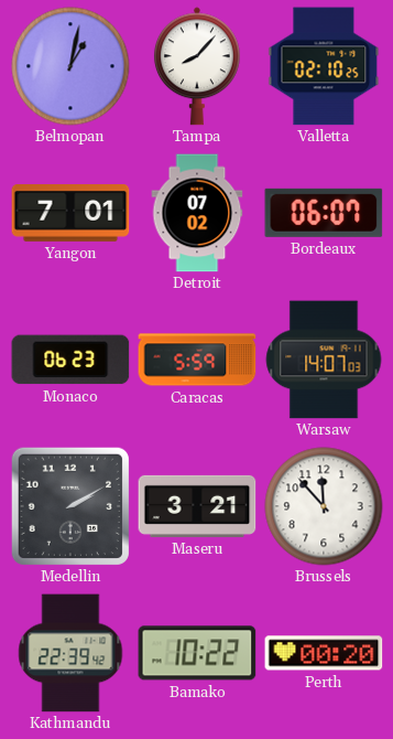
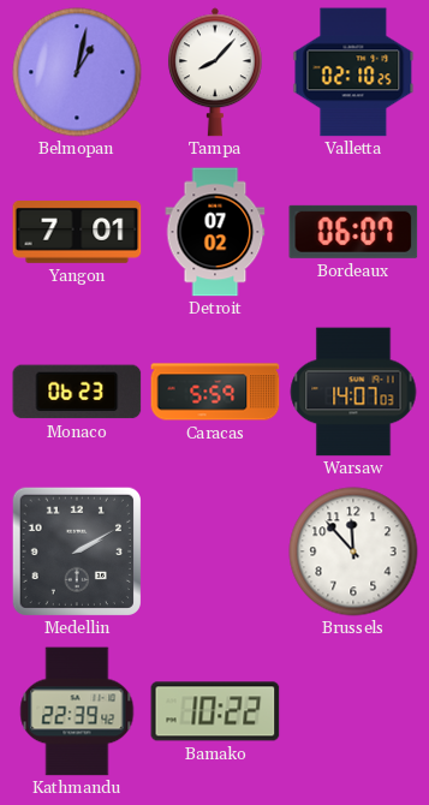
Maseru: 3:21 -> none (197, 506)
Perth: 00:20 -> none (324, 653)
